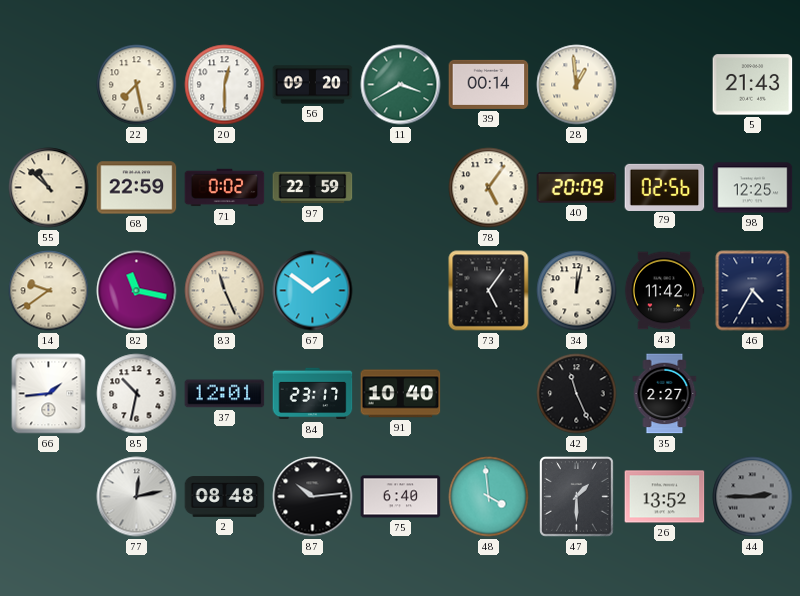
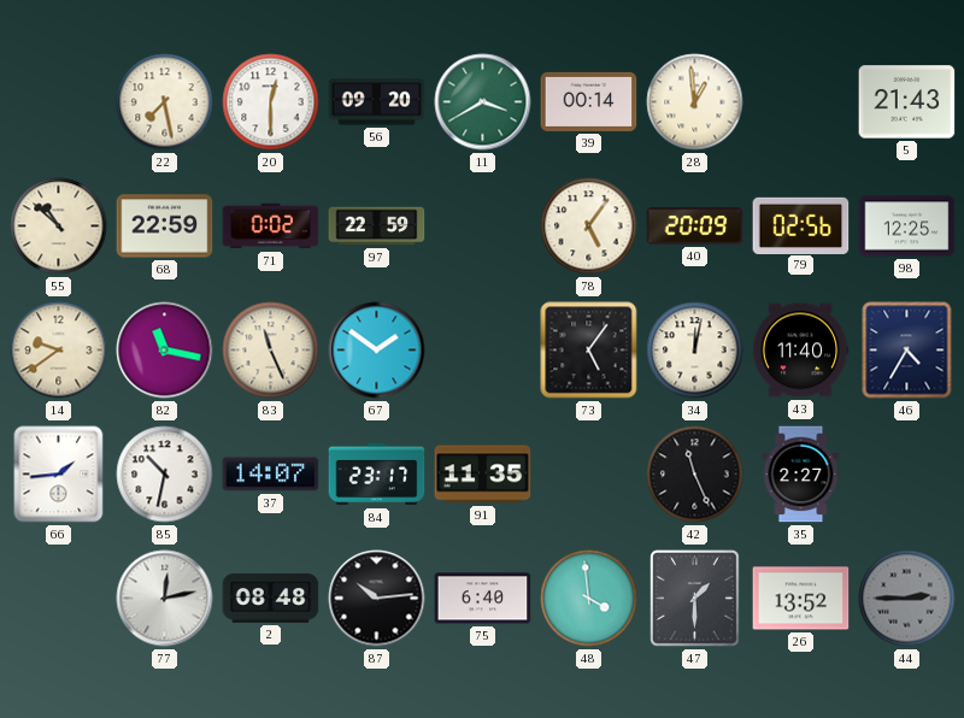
43: 11:42 -> 11:40 (800, 351)
37: 12:01 -> 14:07 (271, 475)
91: 10:40 -> 11:35 (483, 475)
